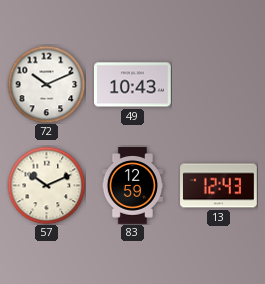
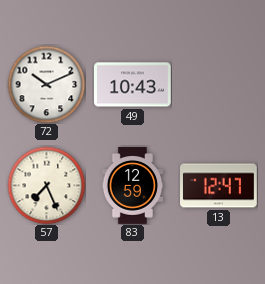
57: 10:11 -> 7:26 (46, 185)
13: 12:43 -> 12:47 (219, 186)
